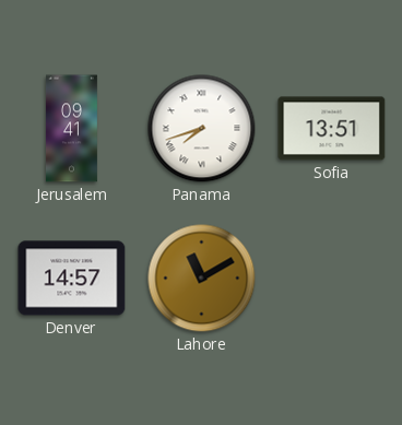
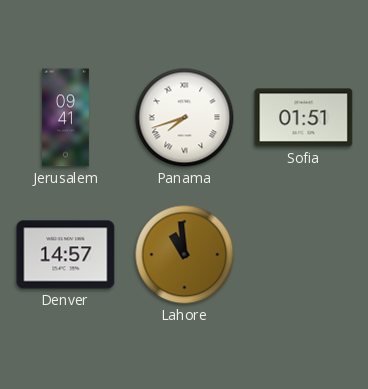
Sofia: 13:51 -> 01:51 (304, 118)
Lahore: 11:10 -> 10:59 (185, 255)
